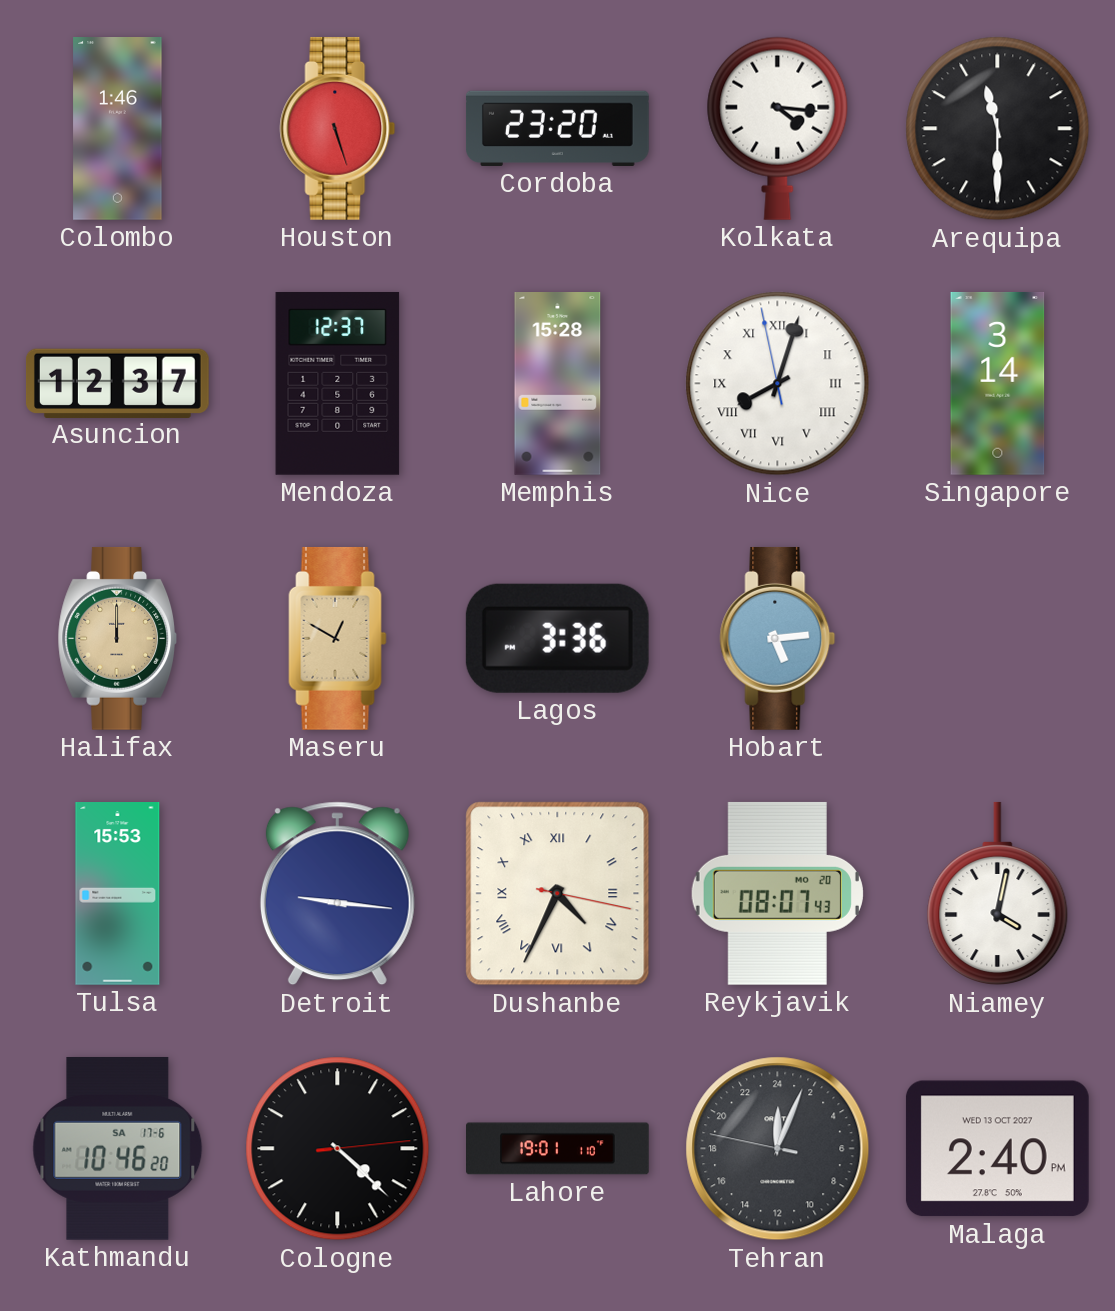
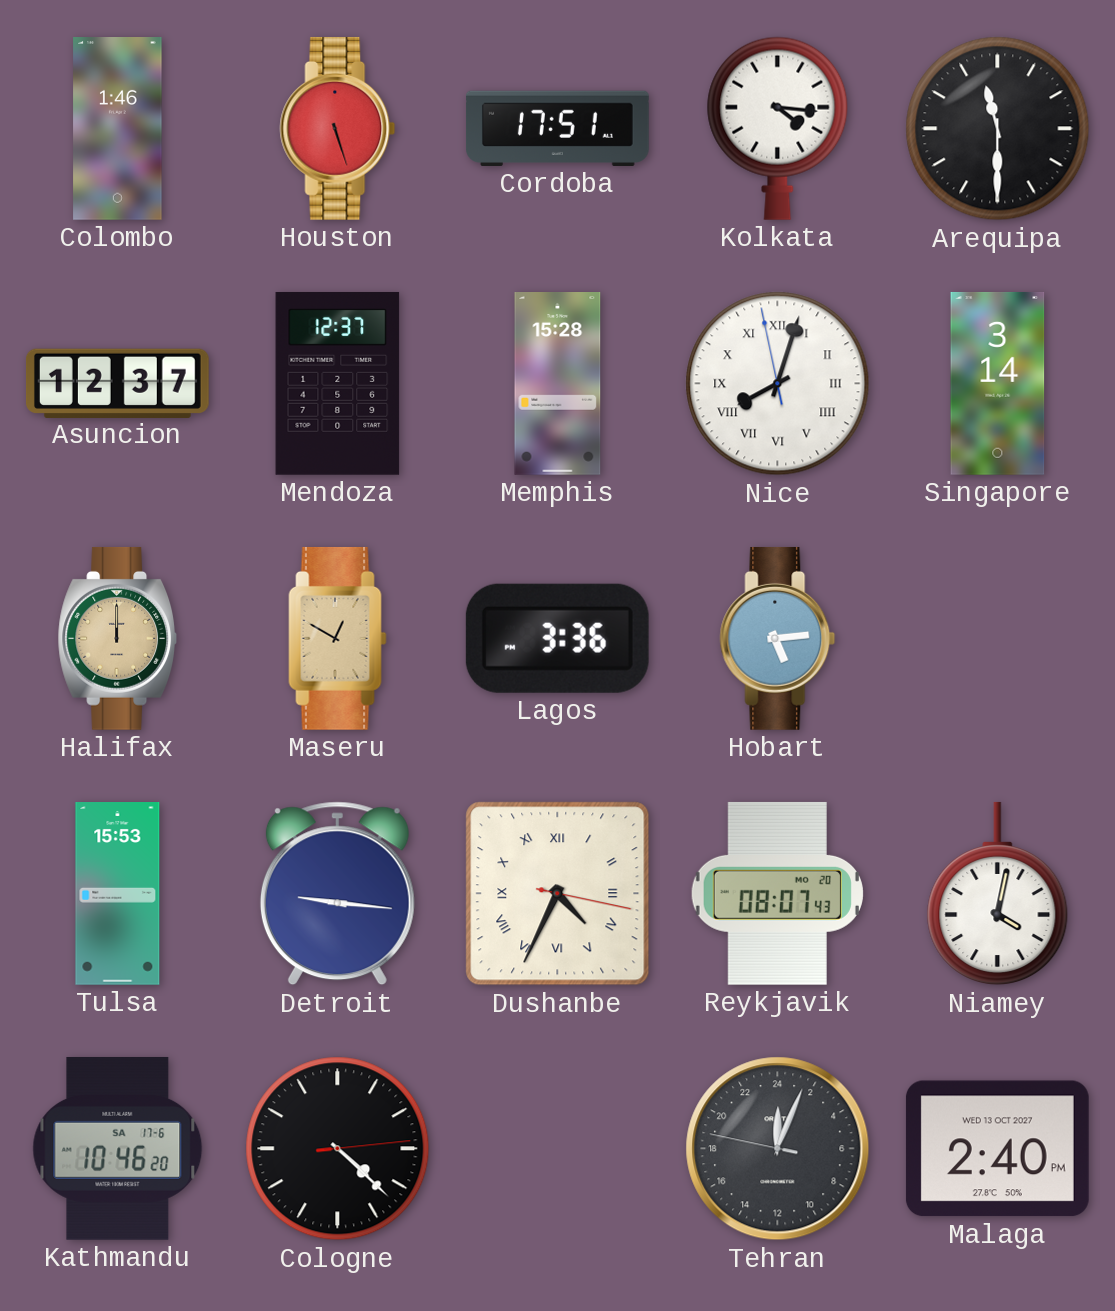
Cordoba: 23:20 -> 17:51 (558, 128)
Lahore: 19:01 -> none (558, 1149)
